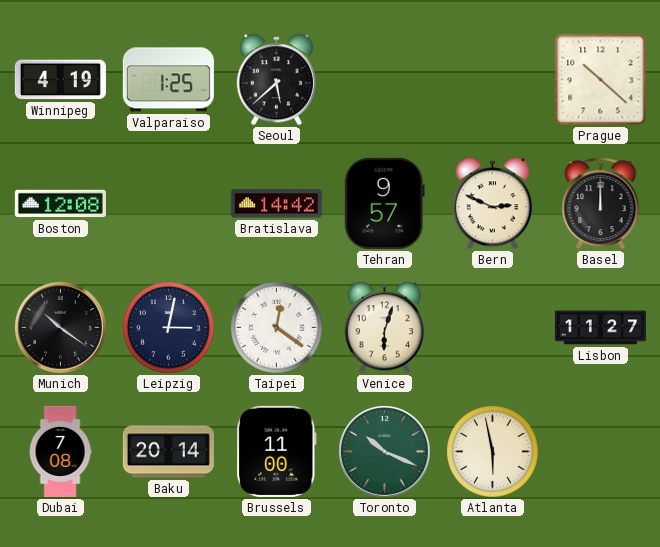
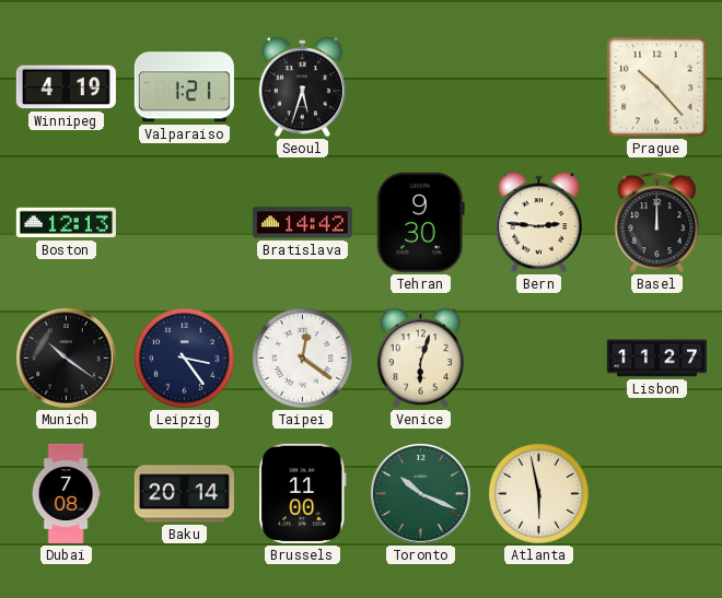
Valparaiso: 1:25 -> 1:21 (184, 87)
Seoul: 5:38 -> 5:33 (302, 87)
Prague: 10:22 -> 10:23 (657, 87)
Boston: 12:08 -> 12:13 (66, 223)
Tehran: 9:57 -> 9:30 (420, 222)
Bern: 2:49 -> 2:46 (538, 223)
Leipzig: 3:02 -> 3:24 (185, 359)
